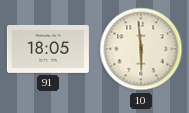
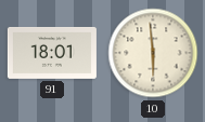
91: 18:05 -> 18:01 (52, 53)
